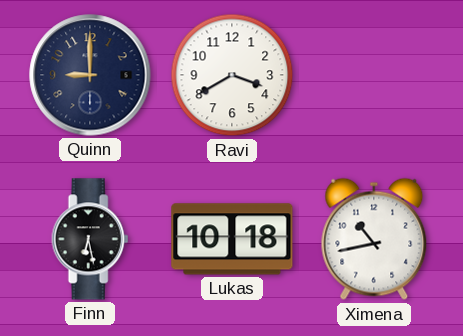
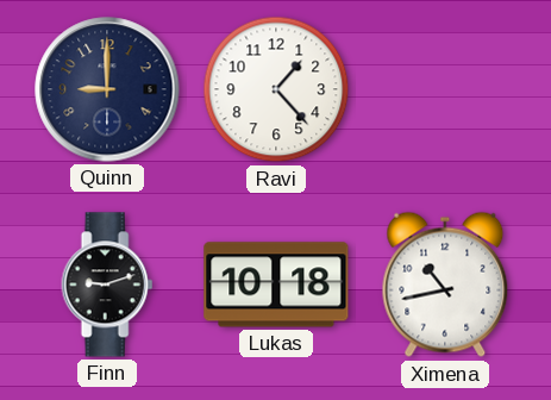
Ravi: 3:40 -> 1:23 (276, 89)
Finn: 6:28 -> 9:12 (107, 285)
